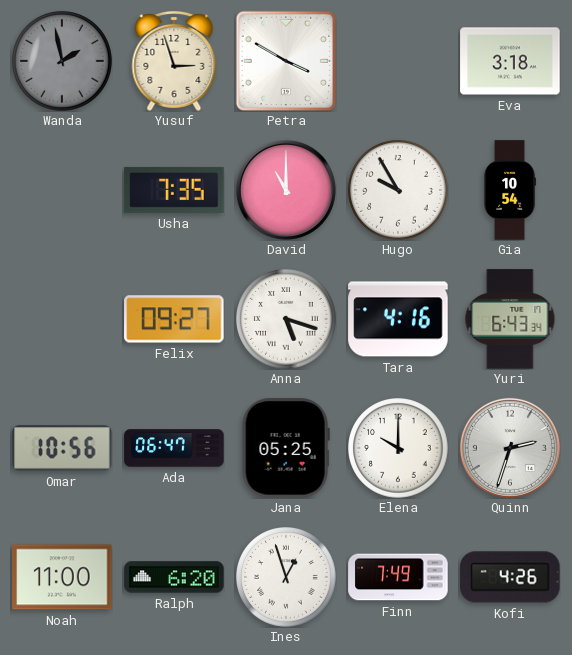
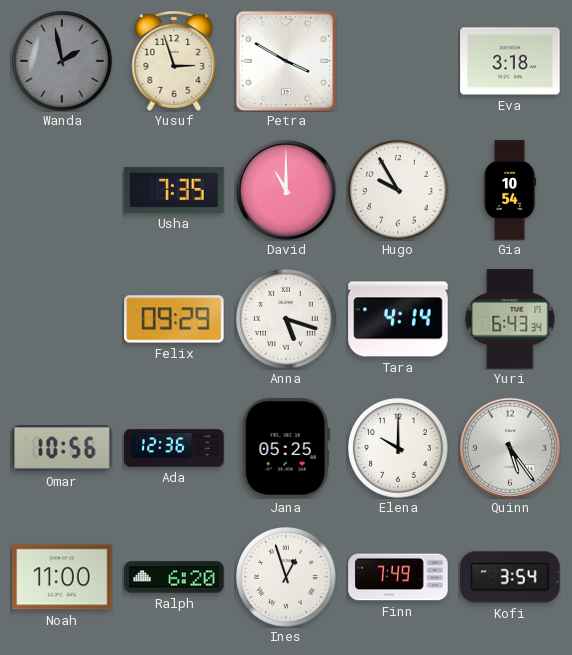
Felix: 09:27 -> 09:29 (174, 319)
Tara: 4:16 -> 4:14 (398, 319)
Ada: 06:47 -> 12:36 (174, 448)
Quinn: 2:33 -> 5:24 (510, 448)
Kofi: 4:26 -> 3:54 (510, 577)
